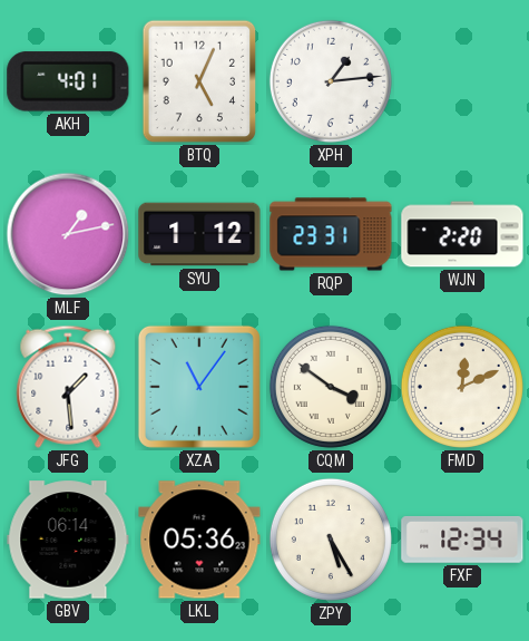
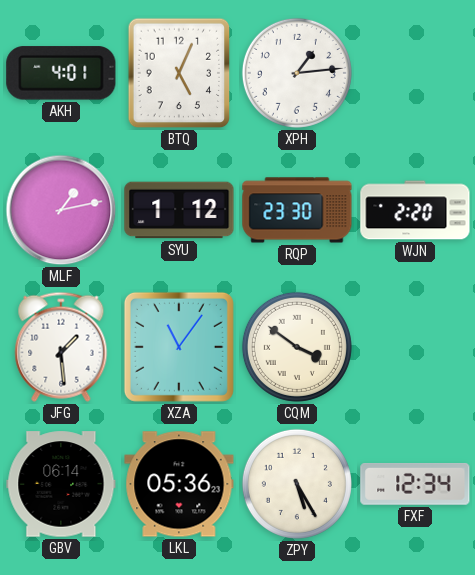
RQP: 23:31 -> 23:30 (297, 210)
FMD: 12:11 -> none (462, 387)
